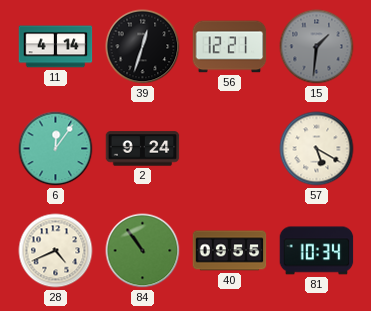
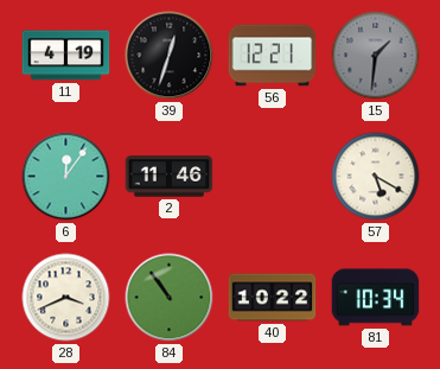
11: 4:14 -> 4:19 (66, 56)
2: 9:24 -> 11:46 (170, 177)
28: 4:41 -> 3:41 (66, 298)
40: 09:55 -> 10:22 (273, 298)
